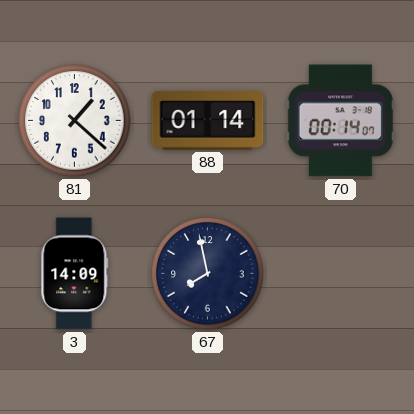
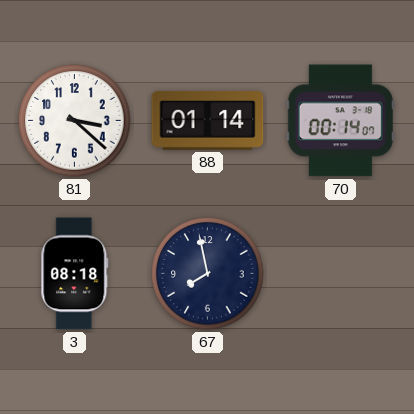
81: 1:22 -> 3:22 (75, 121)
3: 14:09 -> 08:18 (75, 274)
